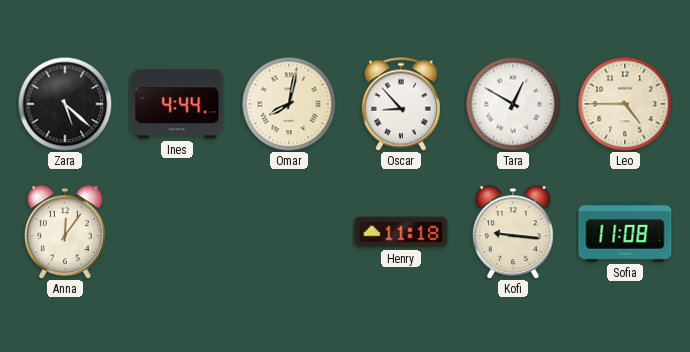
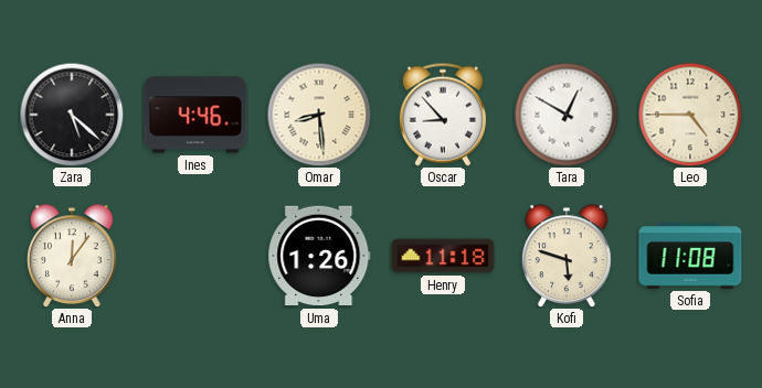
Ines: 4:44 -> 4:46 (195, 115)
Omar: 8:02 -> 8:29 (319, 115)
Uma: none -> 1:26 (319, 256)
Kofi: 9:16 -> 5:48 (567, 256)
